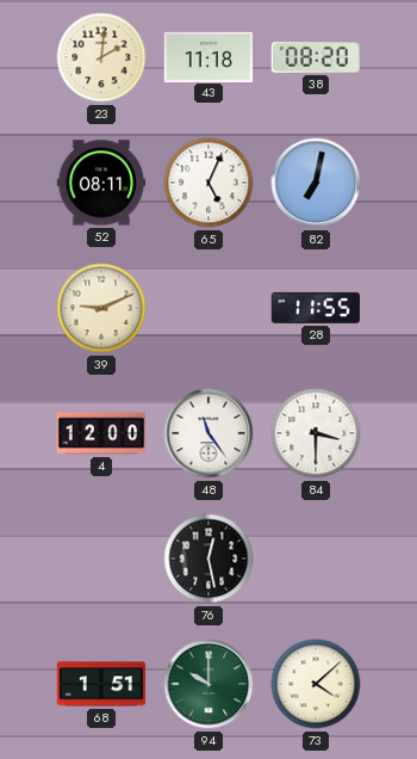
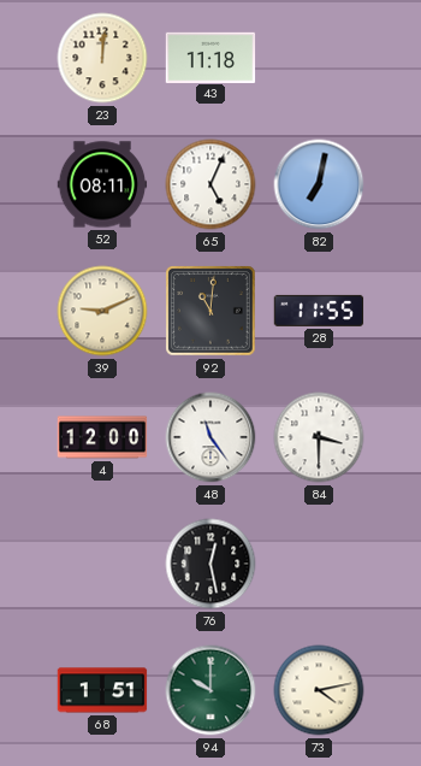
23: 2:01 -> 12:01 (102, 58)
38: 08:20 -> none (316, 58)
92: none -> 11:01 (210, 311)
73: 4:08 -> 4:13 (319, 690)
